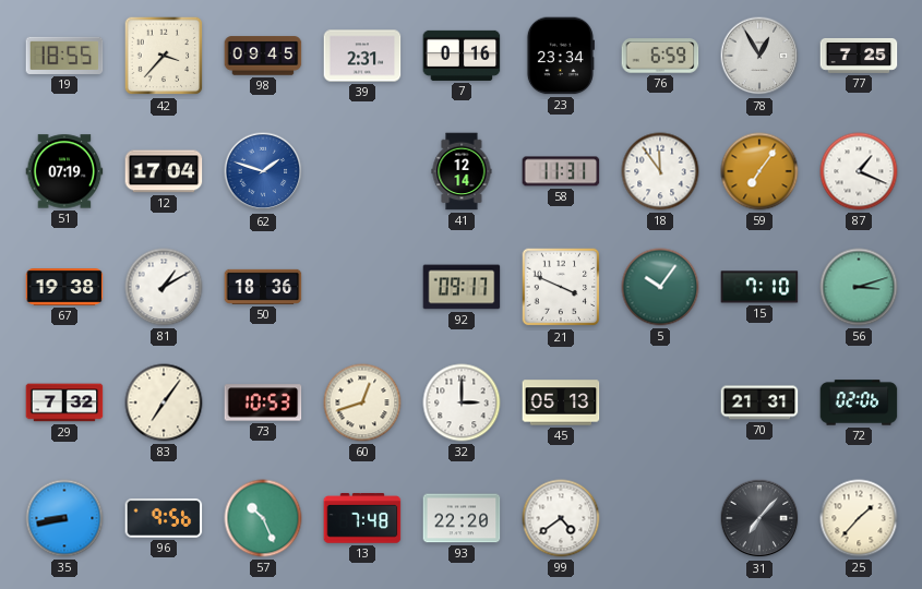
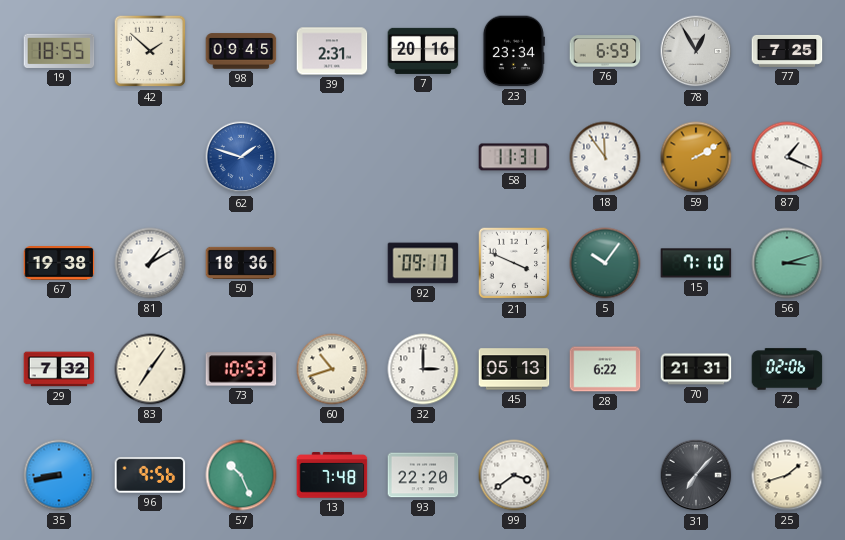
42: 3:37 -> 1:52 (150, 51)
7: 0:16 -> 20:16 (423, 51)
51: 07:19 -> none (64, 171)
12: 17:04 -> none (164, 171)
41: 12:14 -> none (462, 171)
59: 7:06 -> 2:10 (696, 157)
60: 12:42 -> 10:42 (332, 369)
28: none -> 6:22 (605, 369)
99: 4:39 -> 3:39 (514, 475)
25: 1:37 -> 1:42 (787, 475)
